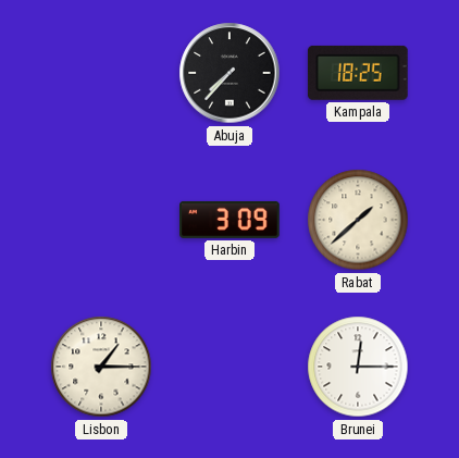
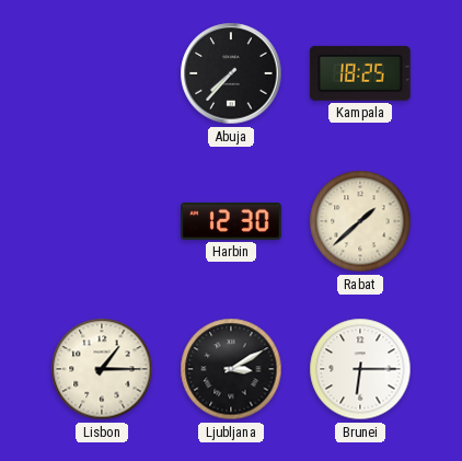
Harbin: 3:09 -> 12:30 (232, 221)
Ljubljana: none -> 3:10 (231, 369)
Brunei: 12:15 -> 6:15 (360, 369)
